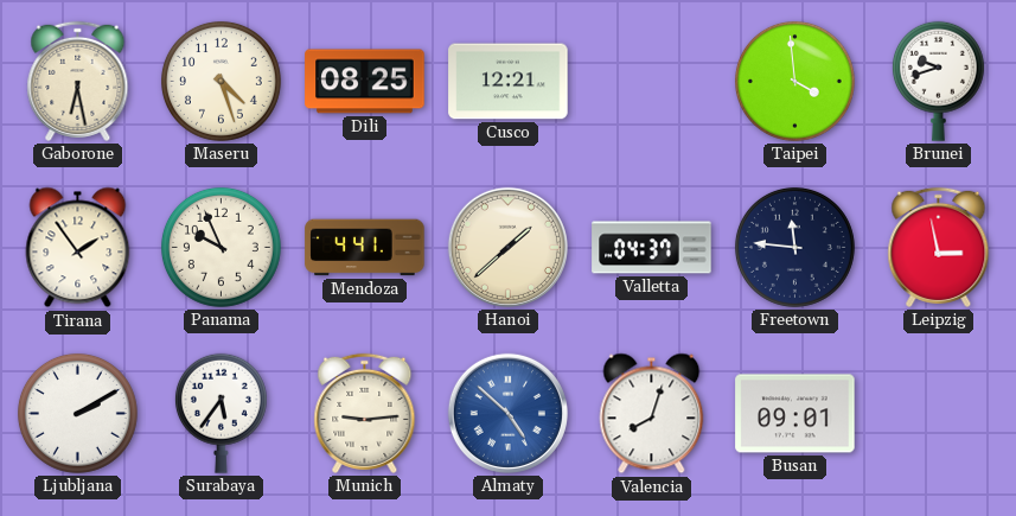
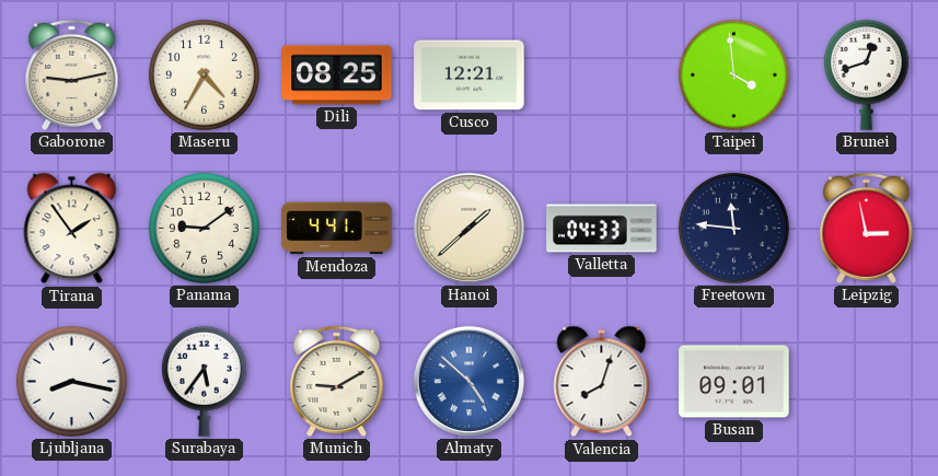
Gaborone: 6:28 -> 9:13 (72, 74)
Maseru: 4:27 -> 4:35 (204, 74)
Brunei: 9:42 -> 12:42 (866, 74)
Panama: 9:56 -> 9:09 (204, 228)
Valletta: 04:37 -> 04:33 (602, 229)
Ljubljana: 2:10 -> 8:17 (71, 381)
Munich: 9:14 -> 9:10 (337, 381)
